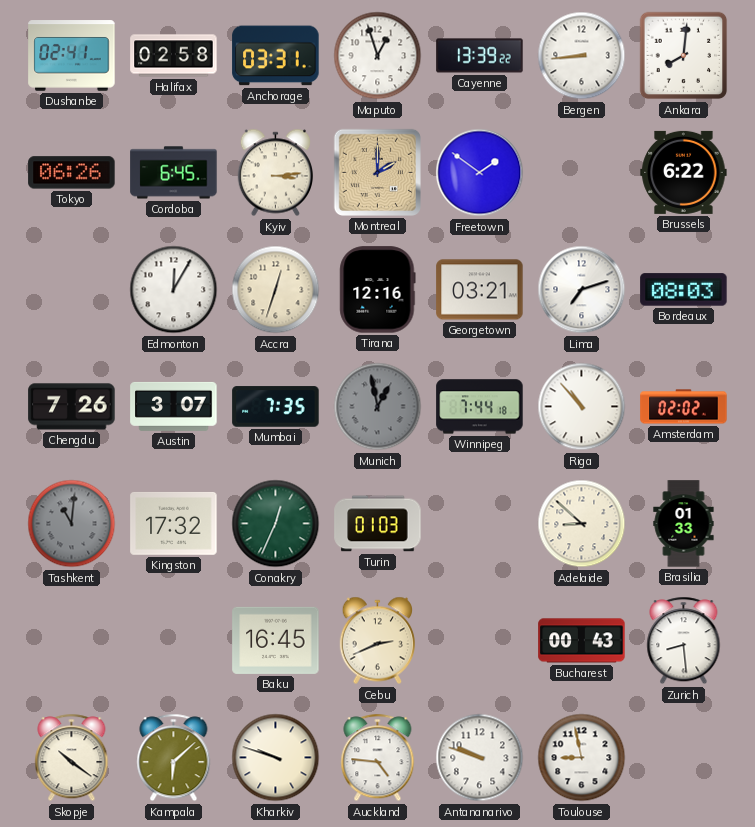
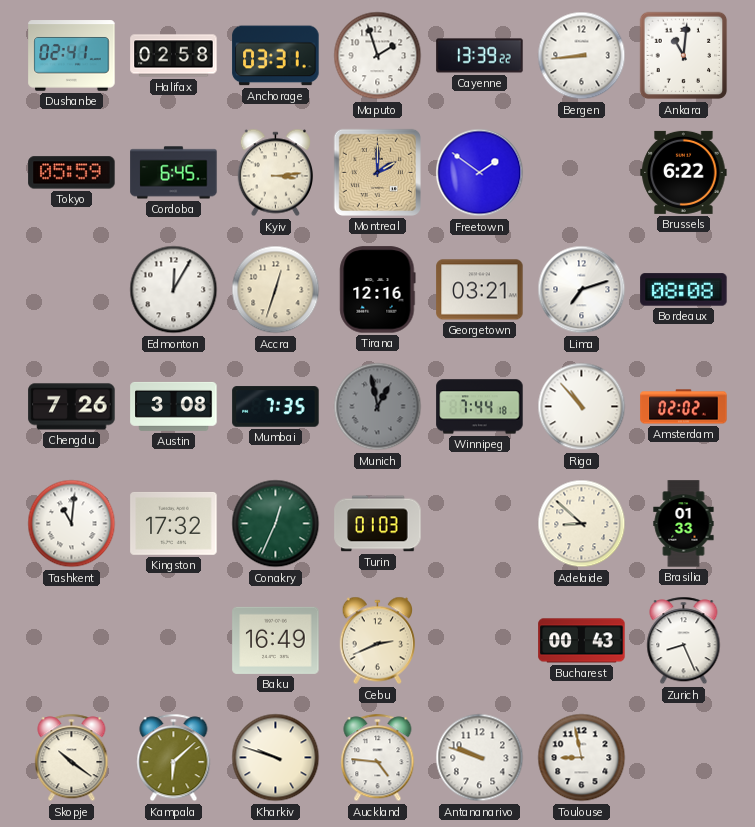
Maputo: 12:57 -> 1:57 (378, 56)
Ankara: 8:01 -> 11:01 (684, 56)
Tokyo: 06:26 -> 05:59 (72, 173)
Bordeaux: 08:03 -> 08:08 (684, 290)
Austin: 3:07 -> 3:08 (174, 406)
Tashkent dial: grey -> white (72, 524)
Baku: 16:45 -> 16:49 (276, 640)
Zurich: 8:29 -> 8:26 (684, 641)
